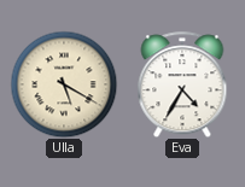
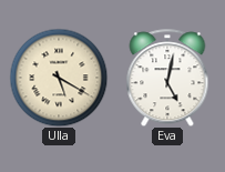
Eva: 4:35 -> 5:02 (167, 78)
